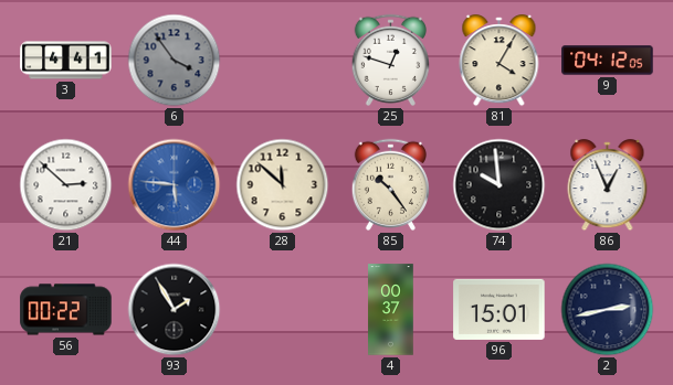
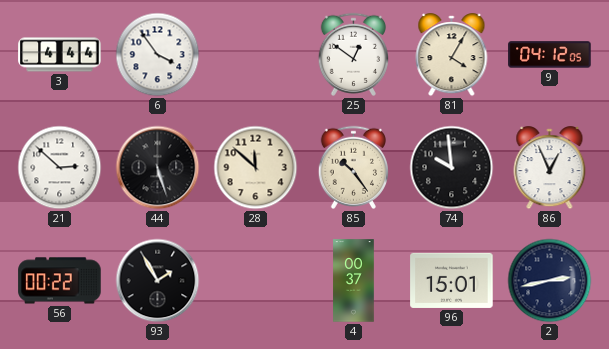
3: 4:41 -> 4:44 (60, 55)
6 dial: grey -> white (158, 55)
25: 12:48 -> 12:51 (353, 54)
44: 5:46 -> 5:27 (158, 168)
44 dial: blue -> black (158, 168)
